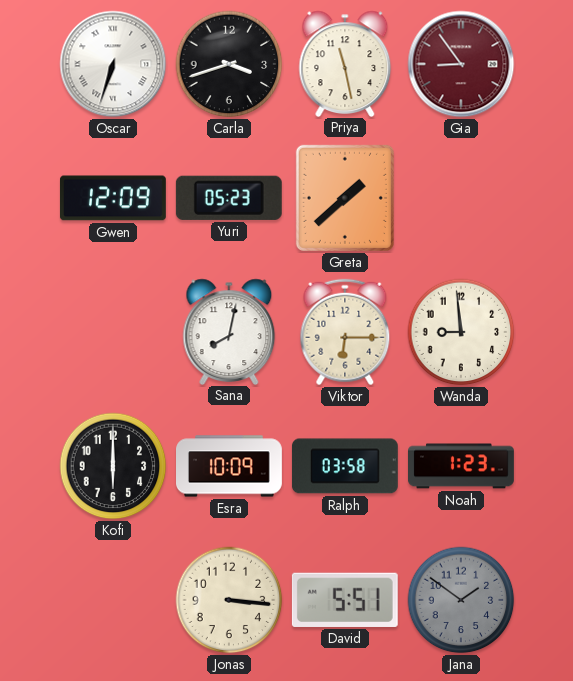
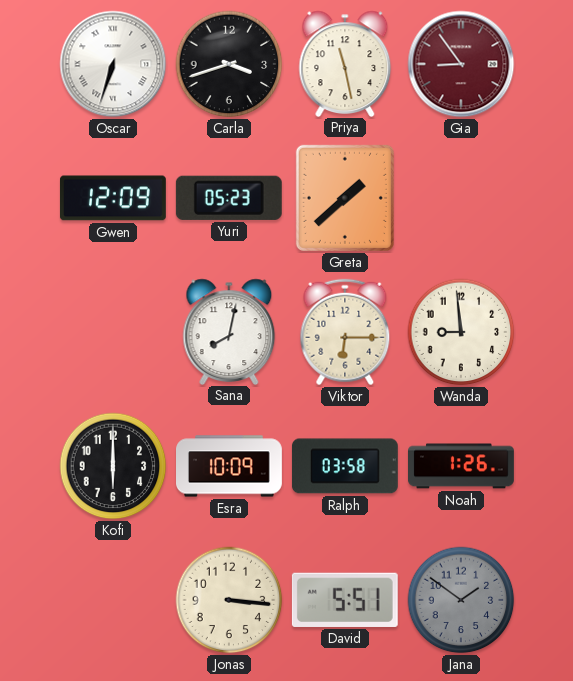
Noah: 1:23 -> 1:26 (462, 466)
